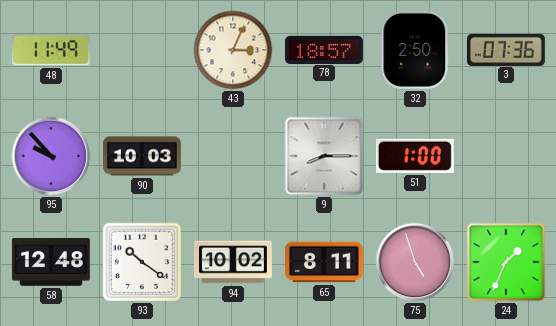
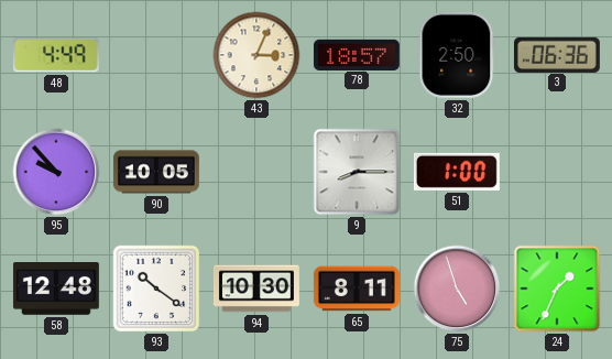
48: 11:49 -> 4:49 (56, 55)
3: 07:36 -> 06:36 (557, 54)
90: 10:03 -> 10:05 (156, 172)
94: 10:02 -> 10:30 (256, 289)
